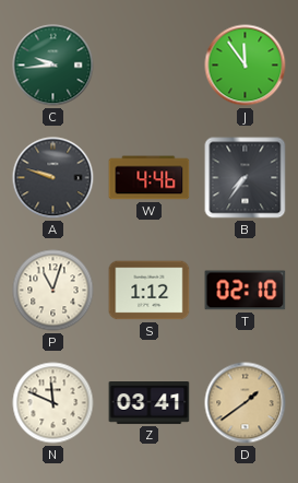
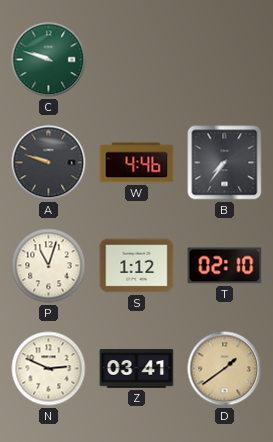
C: 9:44 -> 9:48 (49, 60)
J: 11:54 -> none (246, 66)
N: 11:49 -> 2:49 (49, 369)
